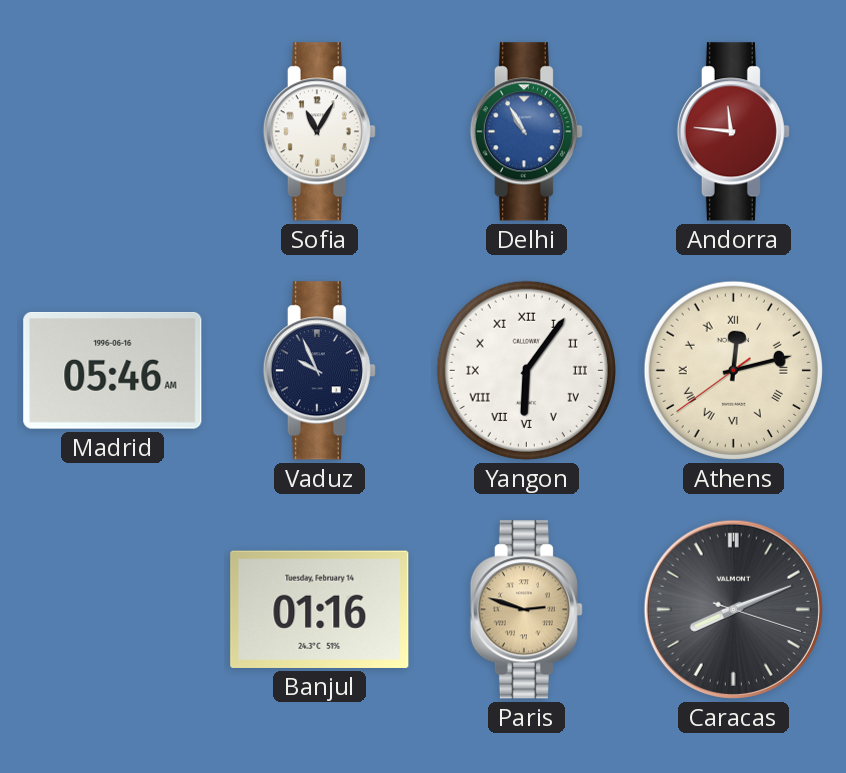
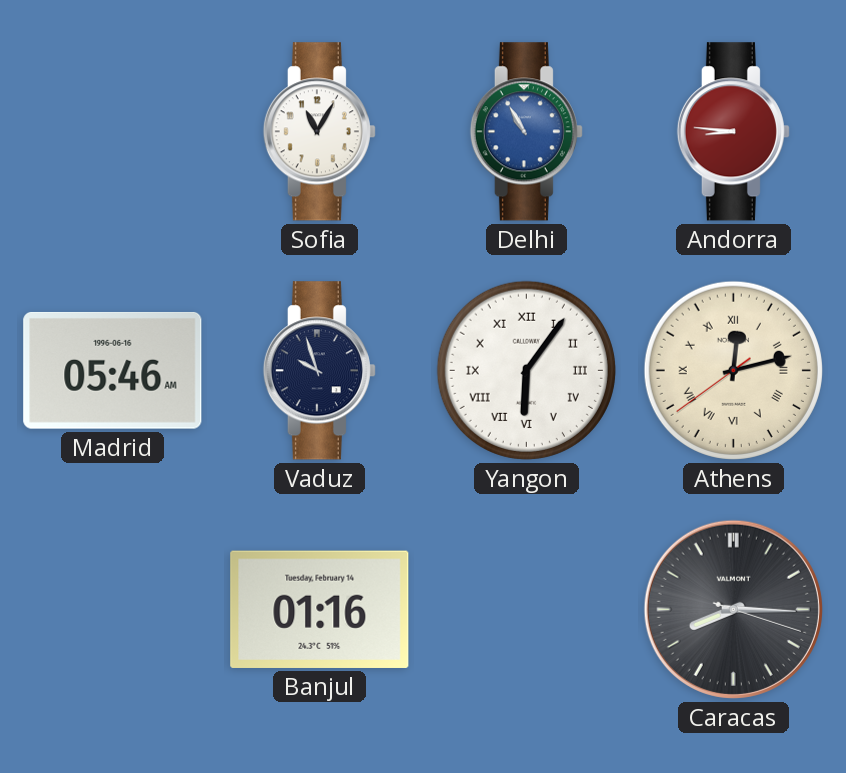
Andorra: 11:46 -> 8:46 (733, 132)
Vaduz: 9:56 -> 9:57 (319, 371)
Paris: 2:48 -> none (526, 610)
Caracas: 8:11 -> 8:15 (733, 609)
